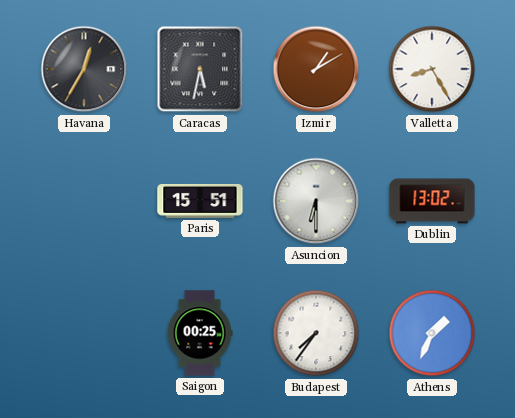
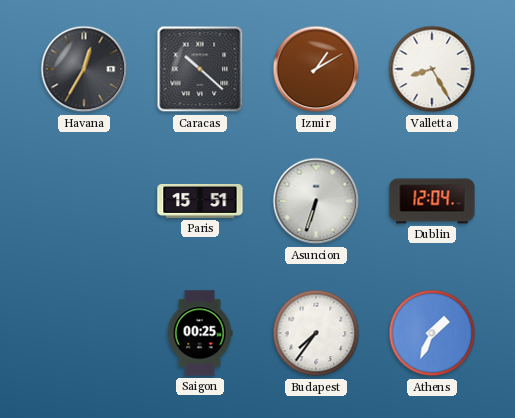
Caracas: 5:32 -> 10:22 (200, 69)
Asuncion: 6:30 -> 6:33 (316, 201)
Dublin: 13:02 -> 12:04 (432, 201)
